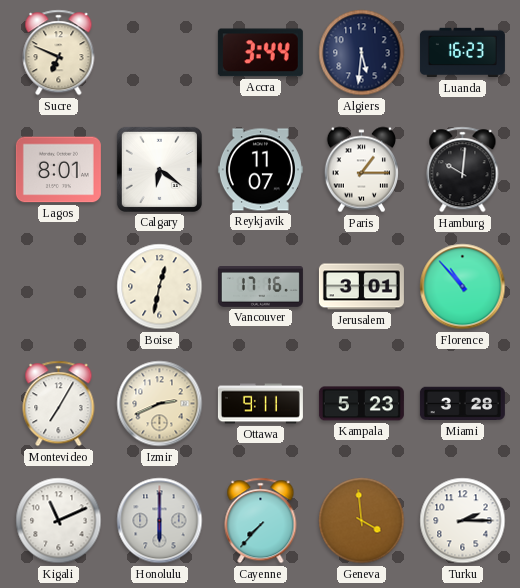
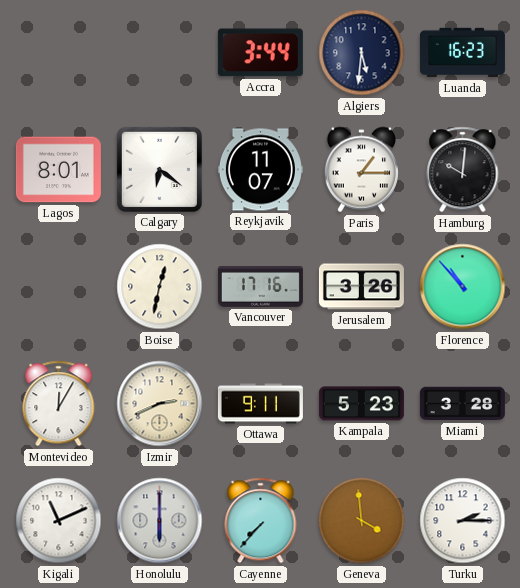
Sucre: 6:49 -> none (59, 53)
Jerusalem: 3:01 -> 3:26 (361, 287)
Montevideo: 7:05 -> 12:05 (59, 404)
